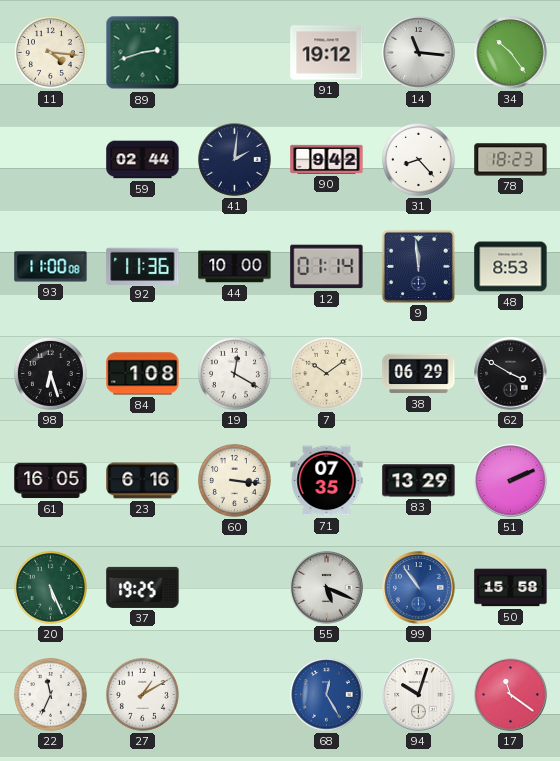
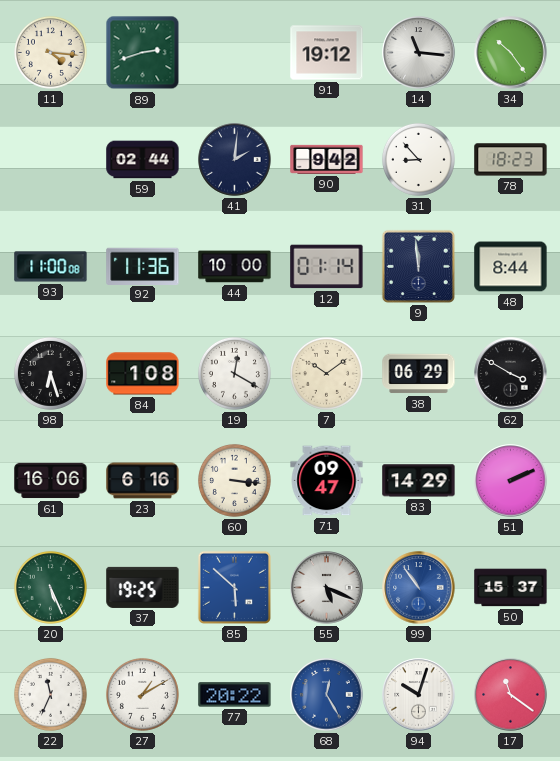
31: 8:23 -> 8:53 (418, 159)
48: 8:53 -> 8:44 (511, 267)
61: 16:05 -> 16:06 (51, 481)
71: 07:35 -> 09:47 (327, 481)
83: 13:29 -> 14:29 (419, 481)
85: none -> 5:52 (234, 587)
50: 15:58 -> 15:37 (511, 588)
77: none -> 20:22 (235, 695)
